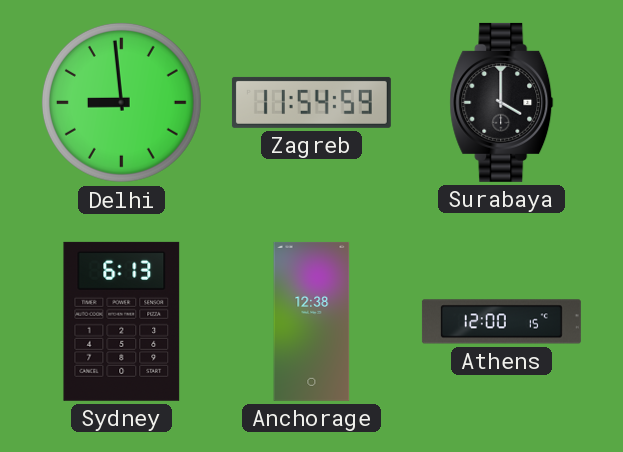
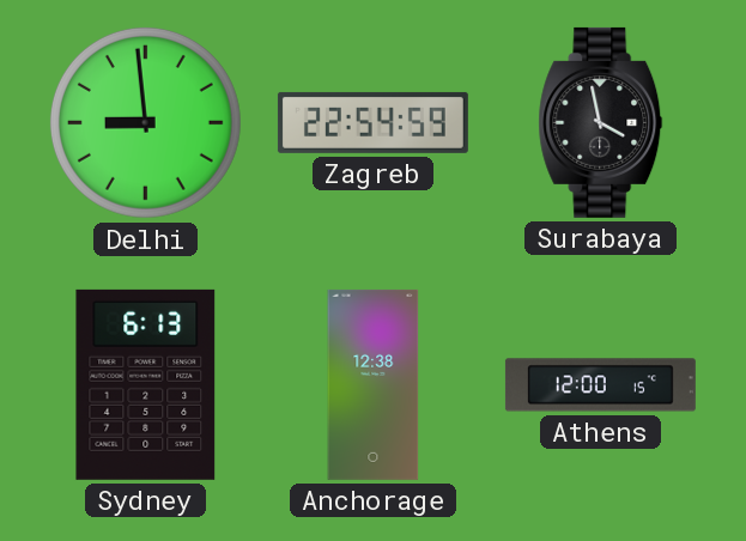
Zagreb: 11:54 -> 22:54 (372, 122)
Surabaya: 4:00 -> 3:58 (601, 122)
